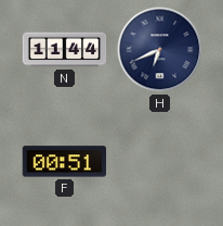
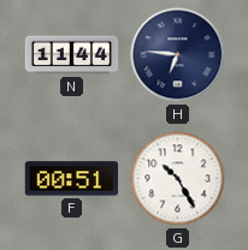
H: 6:41 -> 6:46 (178, 55)
G: none -> 10:25 (178, 179)
